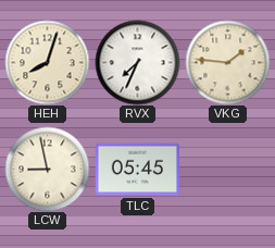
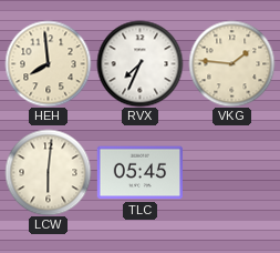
HEH: 8:03 -> 7:59 (48, 63)
LCW: 8:58 -> 6:01 (48, 172)
